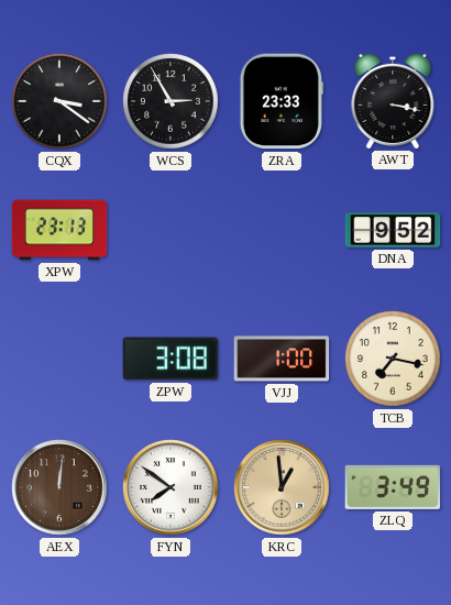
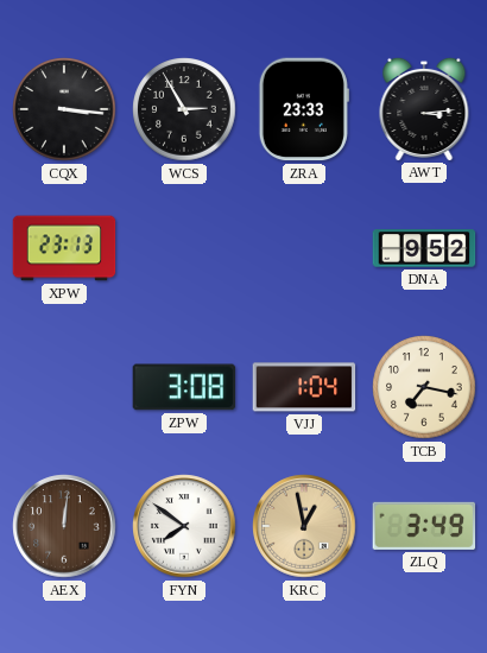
CQX: 3:21 -> 3:16 (64, 109)
AWT: 3:17 -> 3:14 (424, 108)
VJJ: 1:00 -> 1:04 (304, 387)
KRC: 12:59 -> 12:58 (304, 526)
